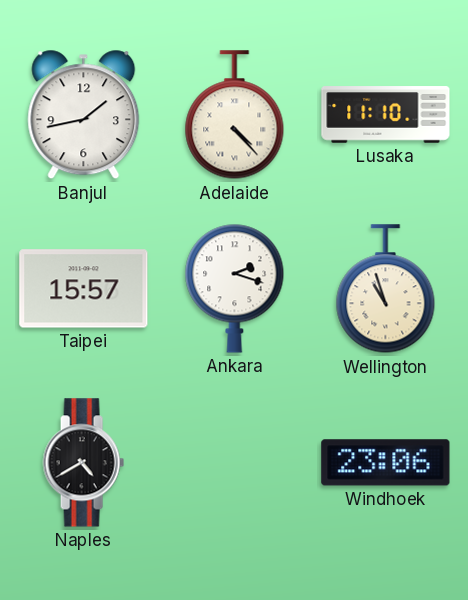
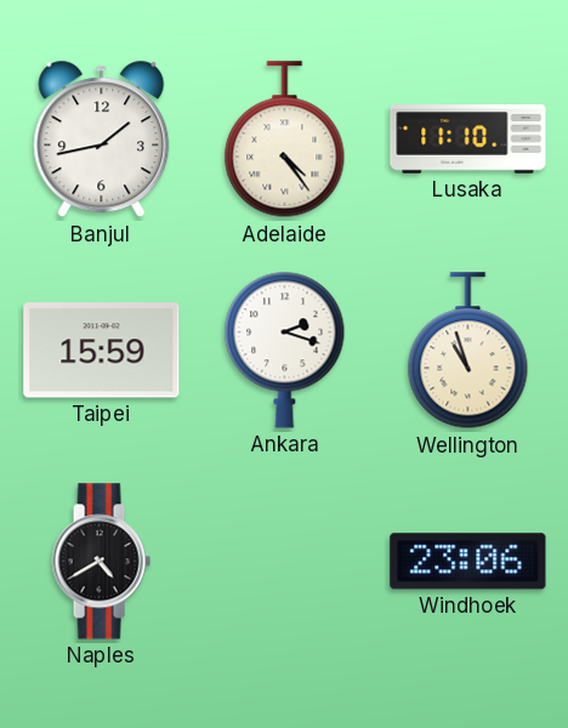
Adelaide: 4:23 -> 4:24 (285, 140)
Taipei: 15:57 -> 15:59 (102, 351)
